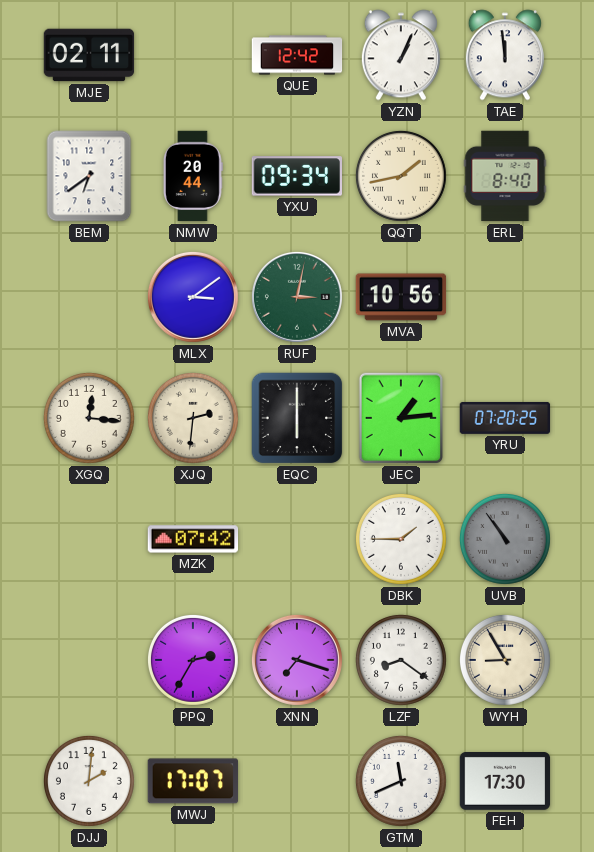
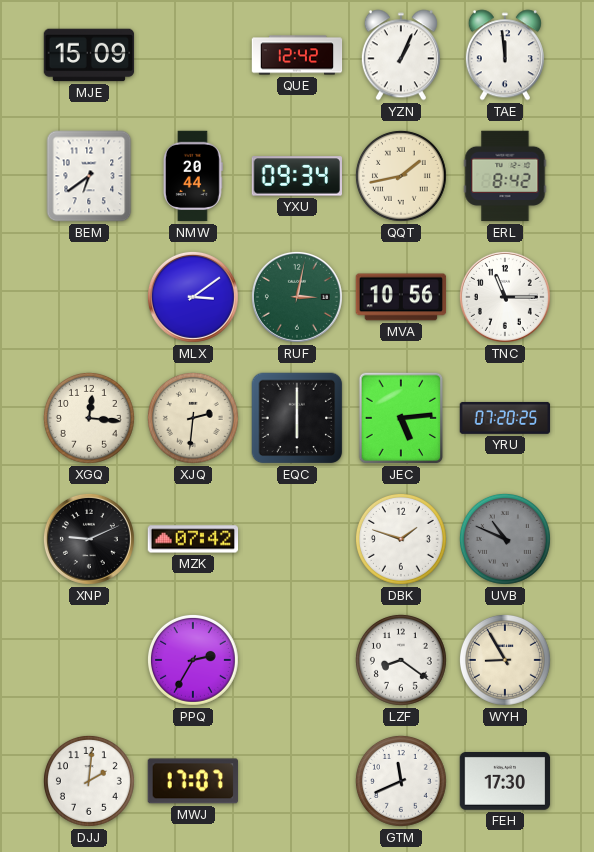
MJE: 02:11 -> 15:09 (89, 55)
ERL: 8:40 -> 8:42 (505, 176)
TNC: none -> 11:15 (505, 297)
JEC: 1:14 -> 5:14 (401, 418)
XNP: none -> 9:11 (89, 539)
DBK: 1:45 -> 1:48 (401, 539)
UVB: 10:54 -> 10:49 (505, 539)
XNN: 7:18 -> none (297, 660)
